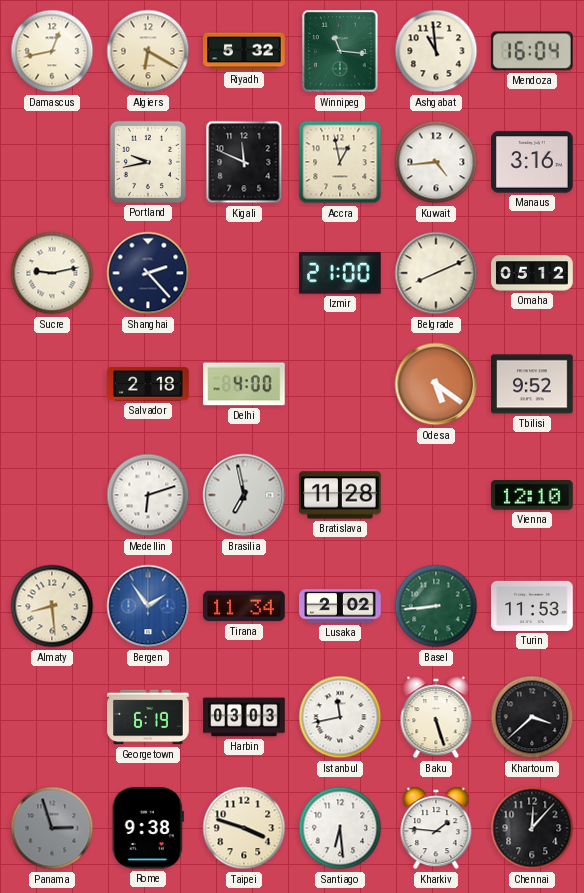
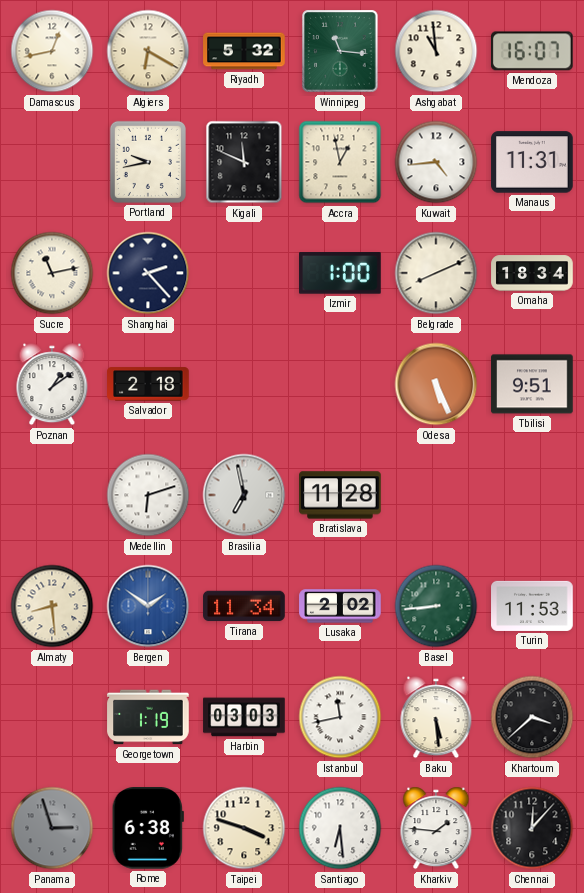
Mendoza: 16:04 -> 16:07 (532, 51)
Manaus: 3:16 -> 11:31 (532, 162)
Sucre: 9:13 -> 11:13 (52, 273)
Izmir: 21:00 -> 1:00 (341, 273)
Omaha: 05:12 -> 18:34 (532, 273)
Poznan: none -> 1:09 (52, 384)
Delhi: 4:00 -> none (245, 384)
Odesa: 5:21 -> 5:26 (436, 384)
Tbilisi: 9:52 -> 9:51 (532, 384)
Vienna: 12:10 -> none (532, 496)
Bergen: 1:54 -> 1:51 (148, 606)
Georgetown: 6:19 -> 1:19 (148, 717)
Baku: 5:27 -> 5:29 (436, 717)
Rome: 9:38 -> 6:38 (148, 829)
